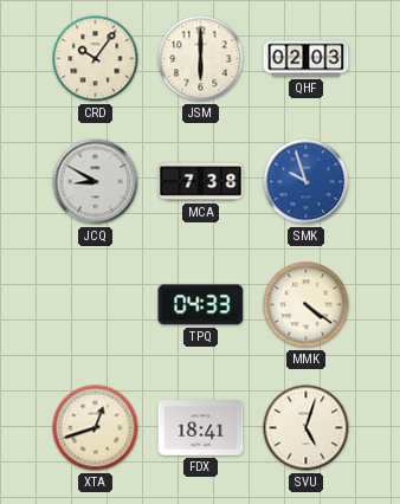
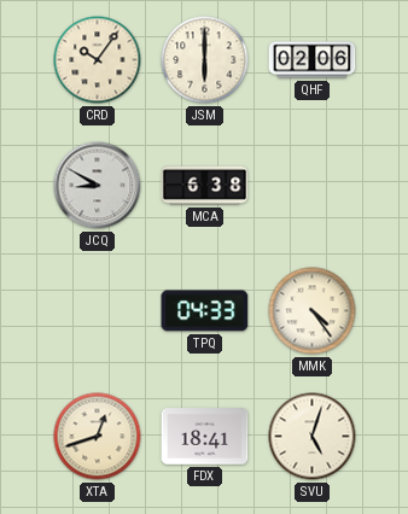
QHF: 02:03 -> 02:06 (313, 60)
MCA: 7:38 -> 6:38 (205, 186)
SMK: 9:57 -> none (307, 182)
MMK: 4:21 -> 4:24 (313, 311)
